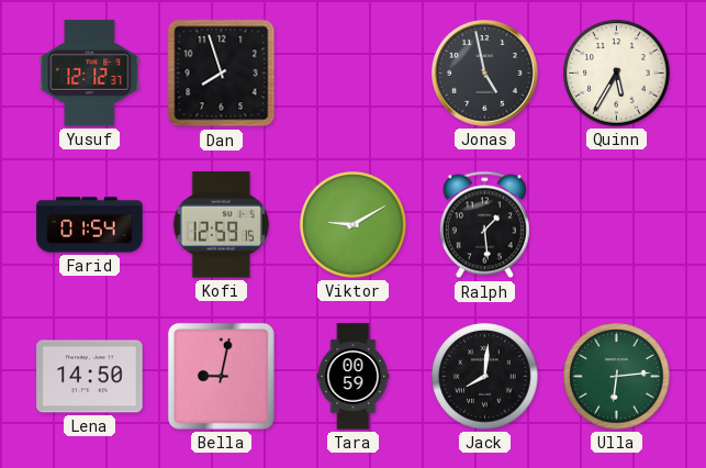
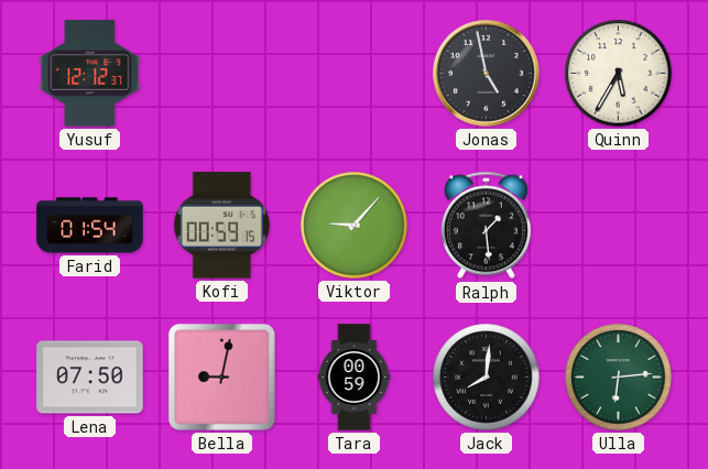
Dan: 7:57 -> none (222, 74)
Kofi: 12:59 -> 00:59 (221, 226)
Viktor: 9:10 -> 9:07 (355, 226)
Lena: 14:50 -> 07:50 (90, 378)
